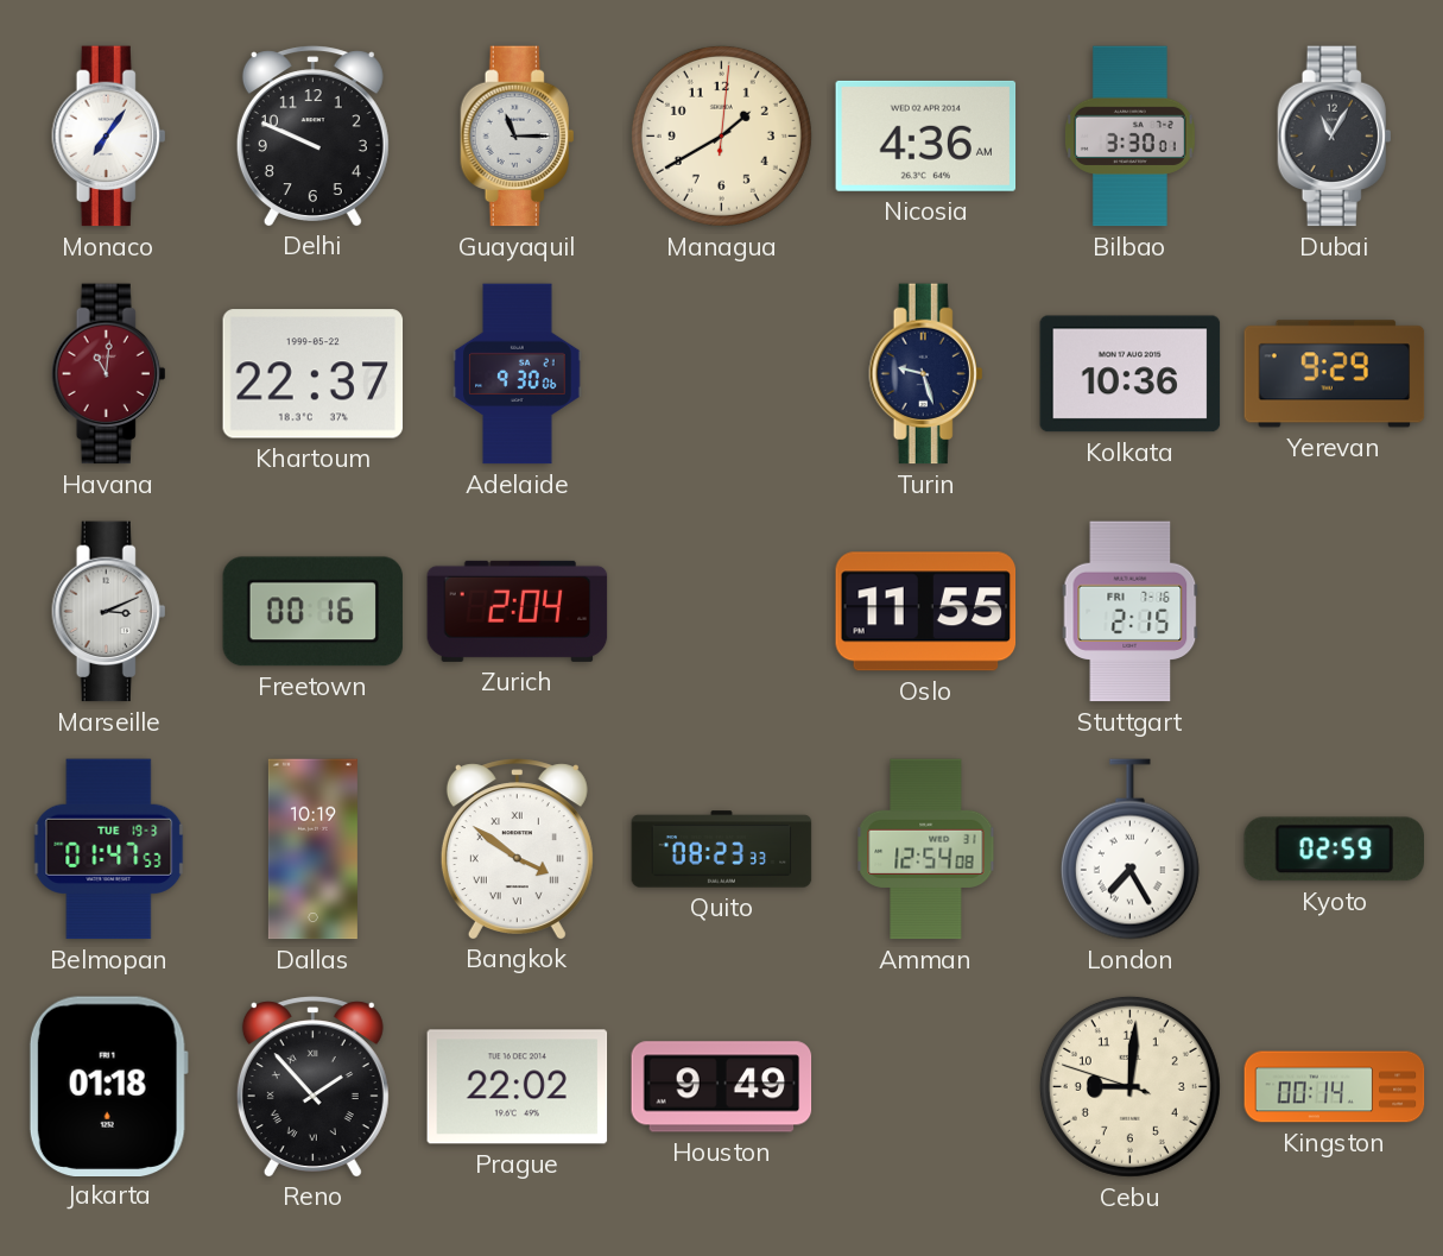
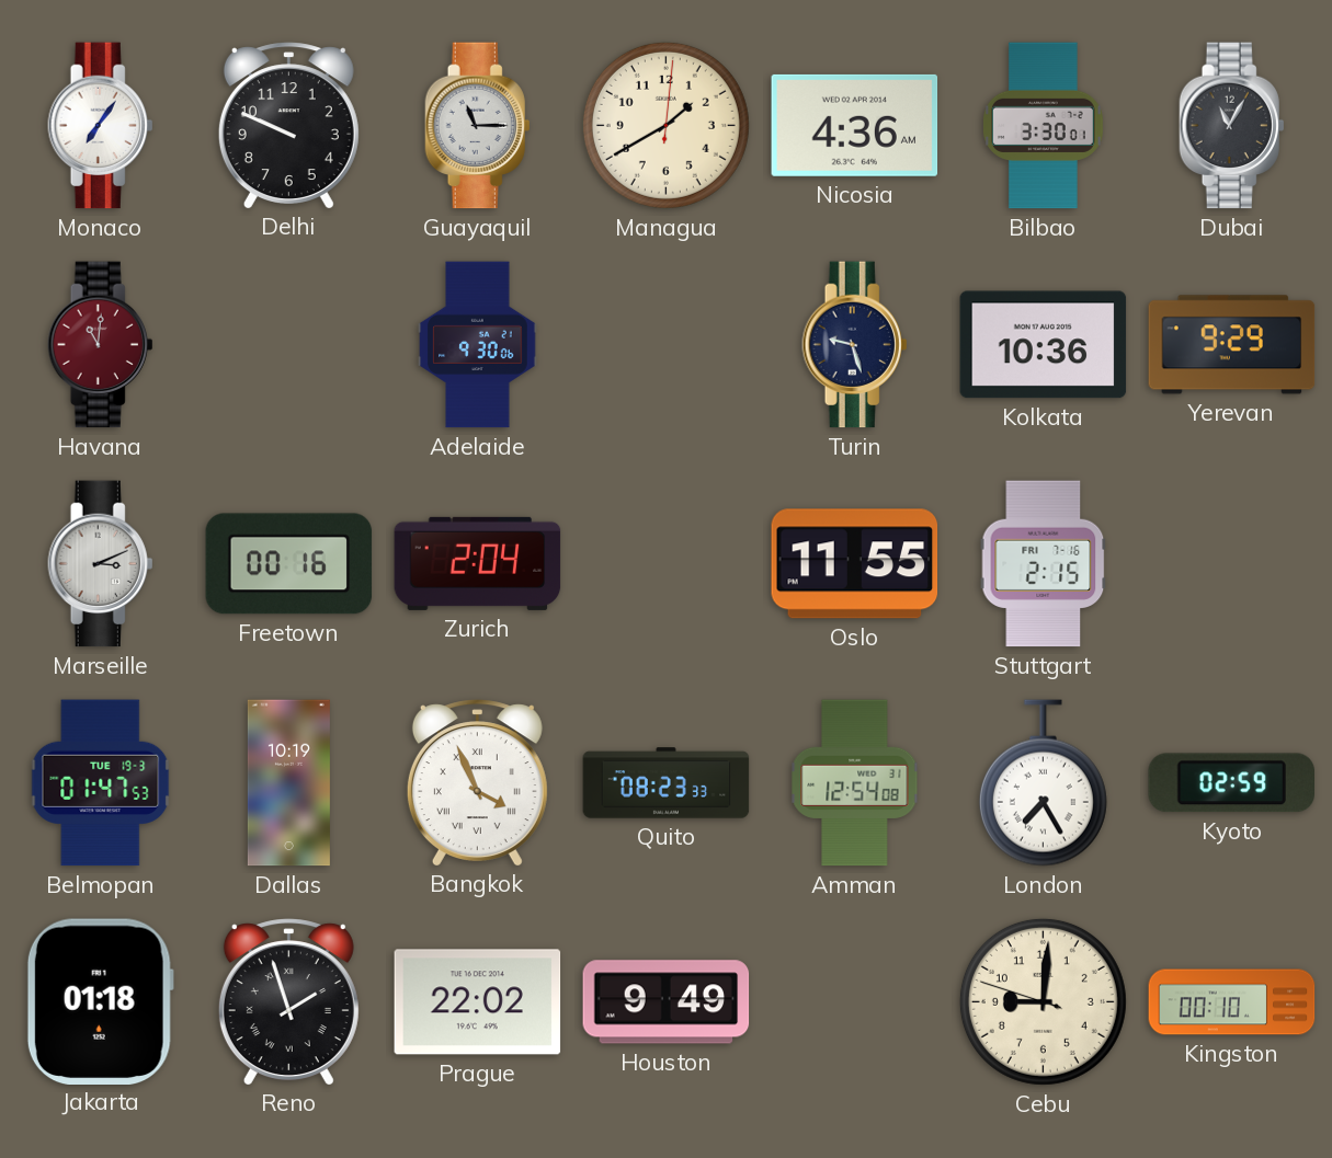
Khartoum: 22:37 -> none (314, 374)
Bangkok: 3:51 -> 3:56 (477, 782)
Reno: 1:53 -> 1:57 (288, 1001)
Kingston: 00:14 -> 00:10 (1232, 1002)
